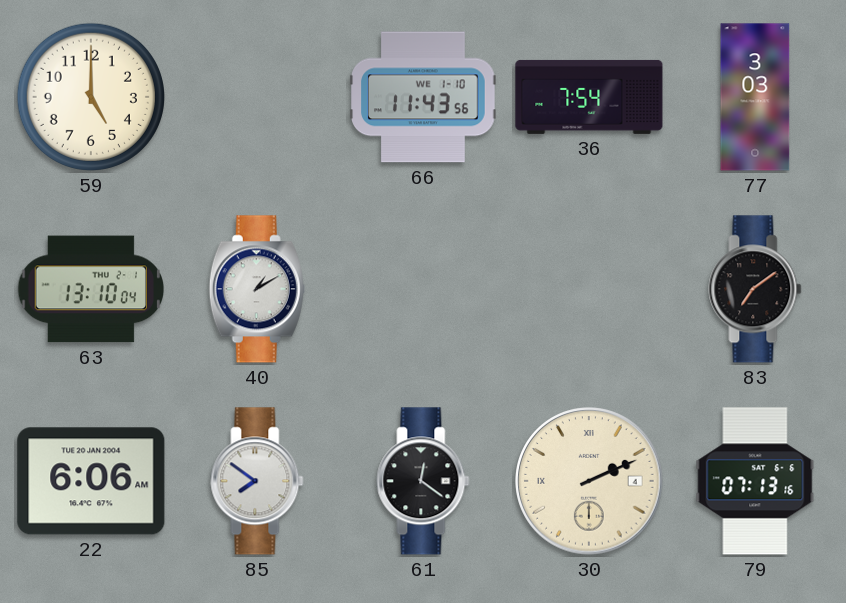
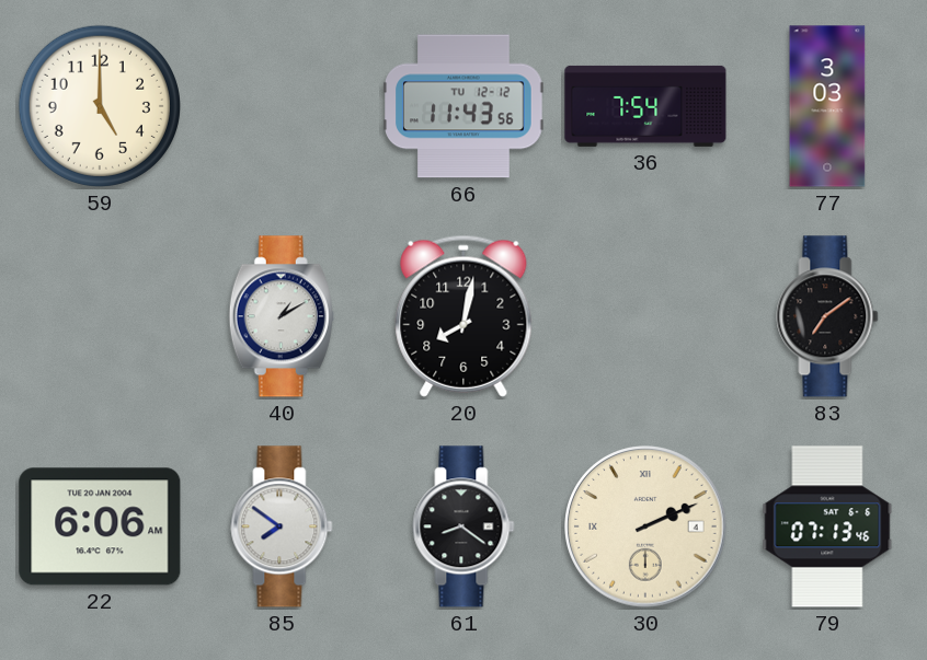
66 date: WE 1-10 -> TU 12-12 (463, 106)
63: 13:10 -> none (90, 289)
20: none -> 8:02 (463, 316)
61: 12:21 -> 8:21 (463, 526)
79: 07:13:16 -> 07:13:46 (827, 526)
